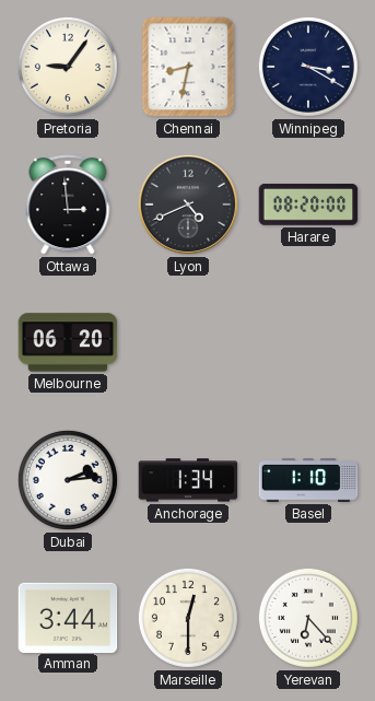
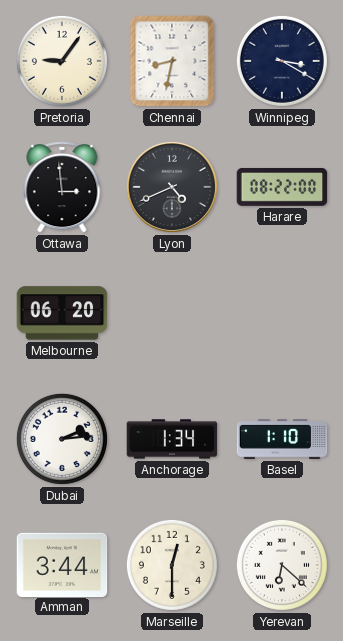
Harare: 08:20 -> 08:22 (282, 187)
Yerevan: 6:23 -> 6:22 (282, 565)
